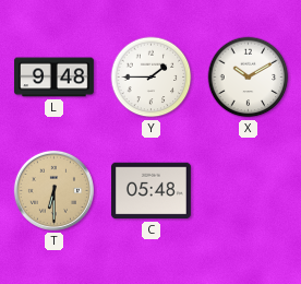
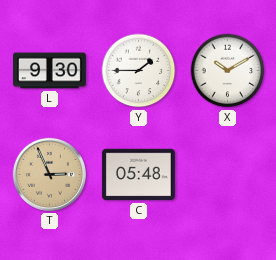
L: 9:48 -> 9:30 (49, 71)
T: 6:30 -> 2:56 (49, 174)
